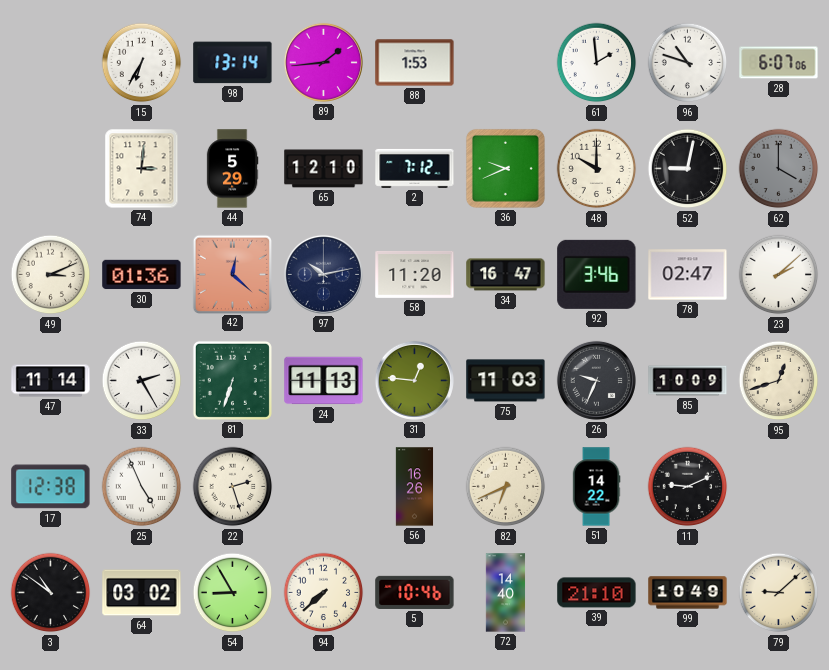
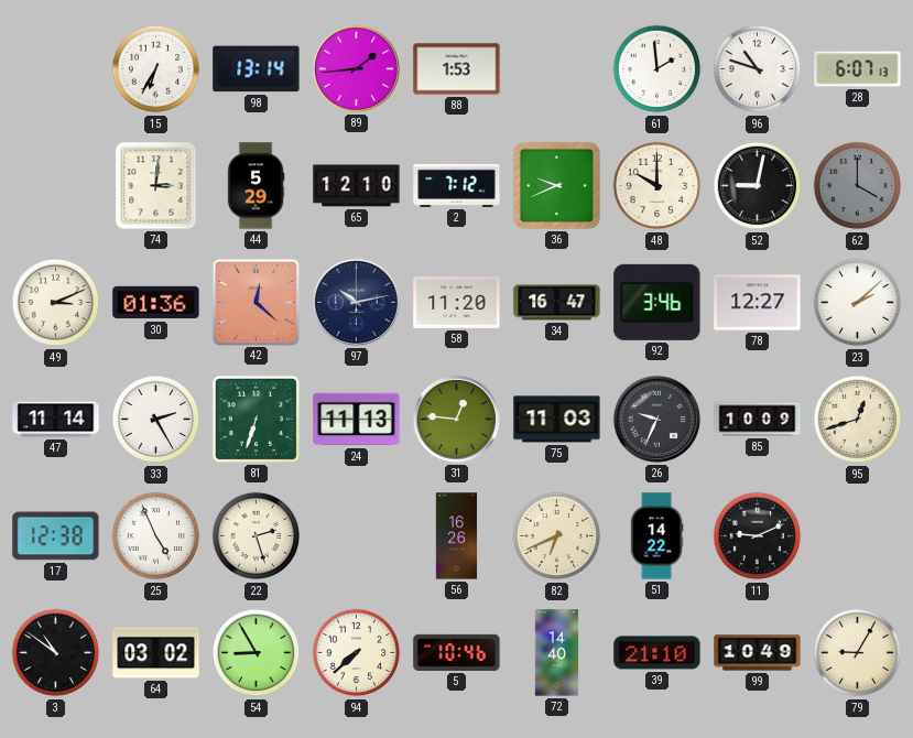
28: 6:07:06 -> 6:07:13 (858, 69)
78: 02:47 -> 12:27 (758, 303)
79: 9:08 -> 9:05 (858, 653)
